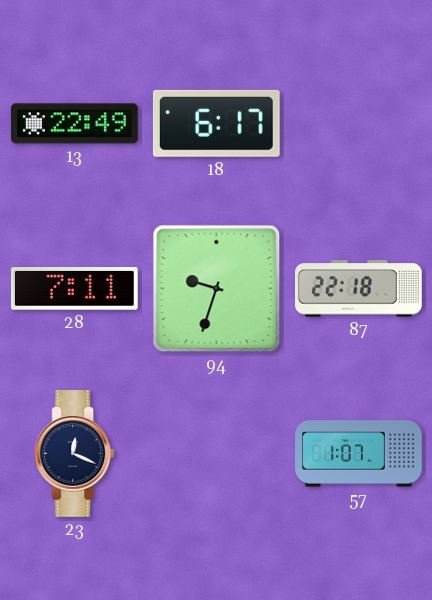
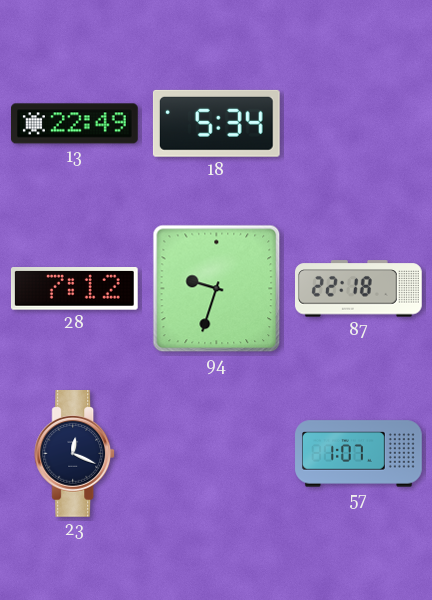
18: 6:17 -> 5:34 (216, 123)
28: 7:11 -> 7:12 (74, 289)
